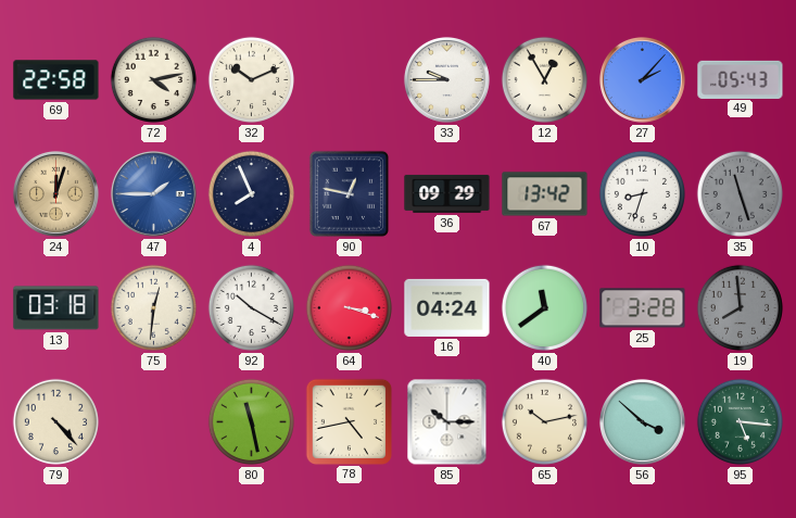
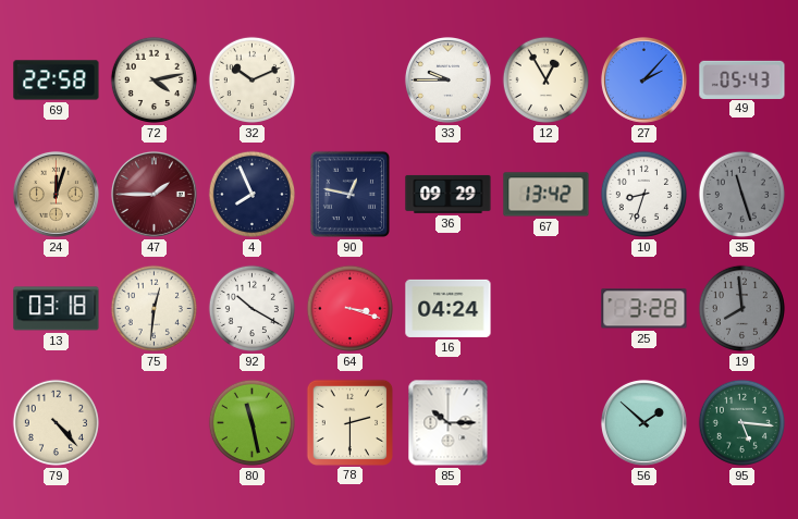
47 dial: blue -> burgundy (154, 194)
40: 11:39 -> none (544, 307)
78: 4:43 -> 2:30 (349, 422)
65: 10:13 -> none (544, 421)
56: 3:52 -> 1:52 (643, 422)
